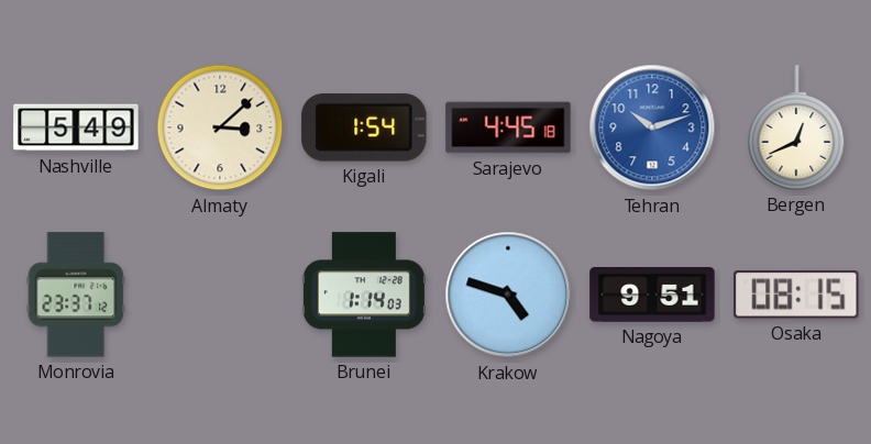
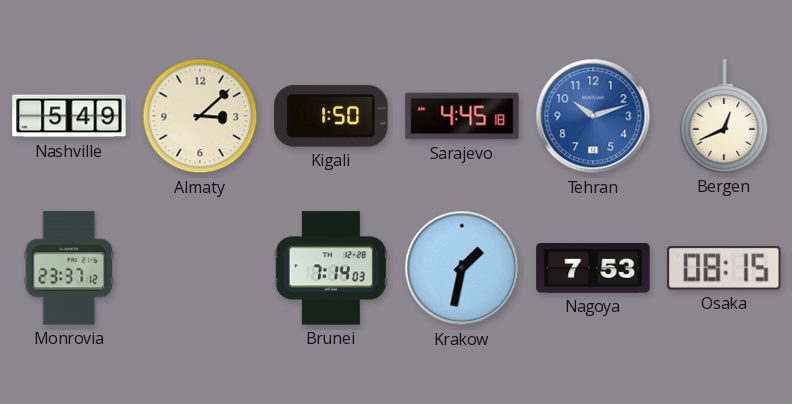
Kigali: 1:54 -> 1:50 (331, 117)
Brunei: 1:14 -> 7:14 (331, 268)
Krakow: 4:48 -> 1:32 (462, 268)
Nagoya: 9:51 -> 7:53 (593, 269)
